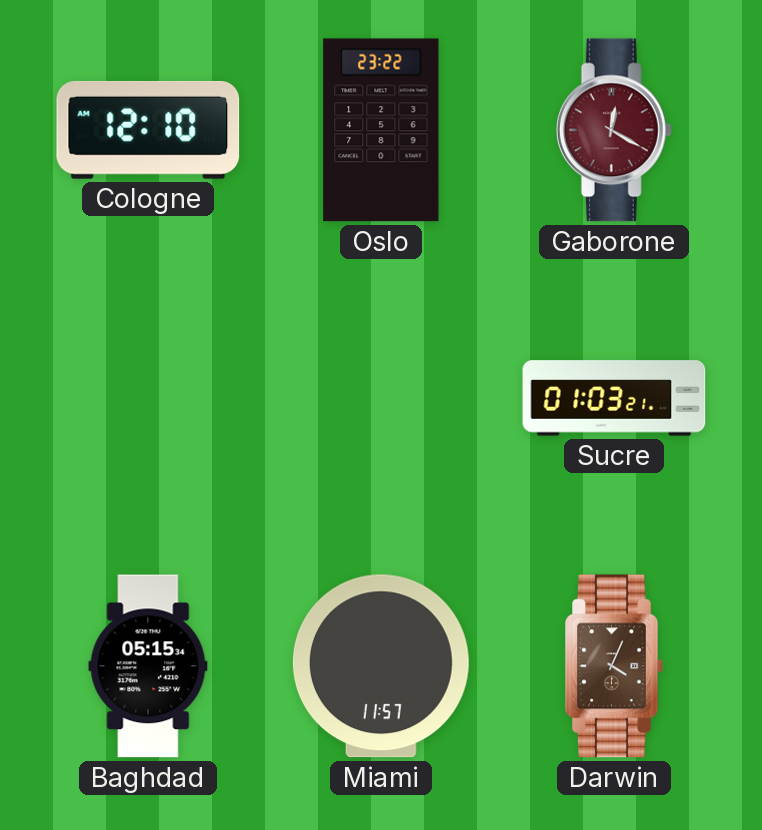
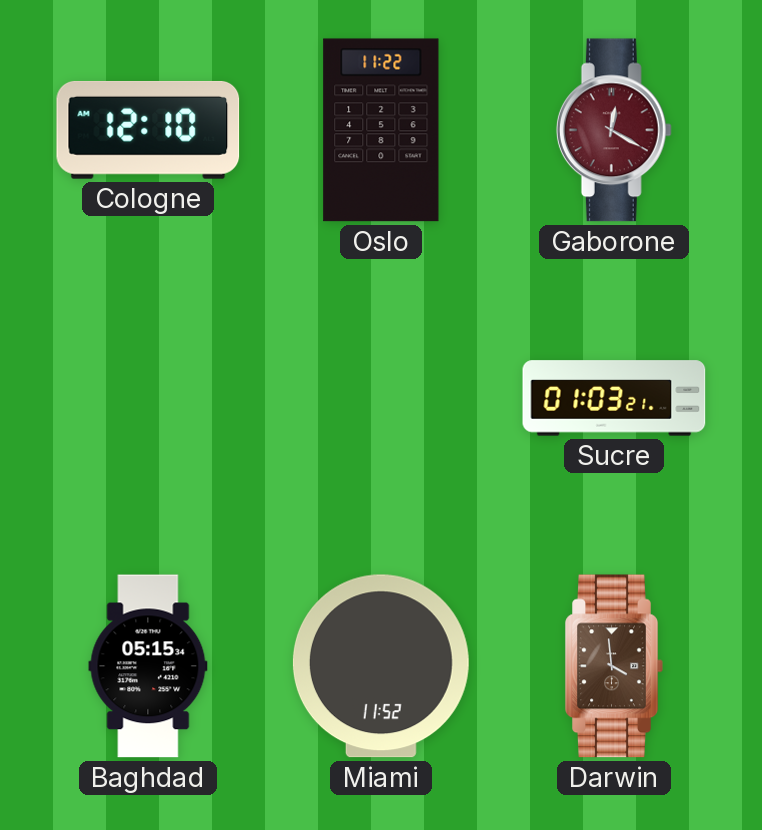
Oslo: 23:22 -> 11:22 (381, 130)
Miami: 11:57 -> 11:52 (381, 666)
Darwin: 4:04 -> 3:59 (614, 666)
